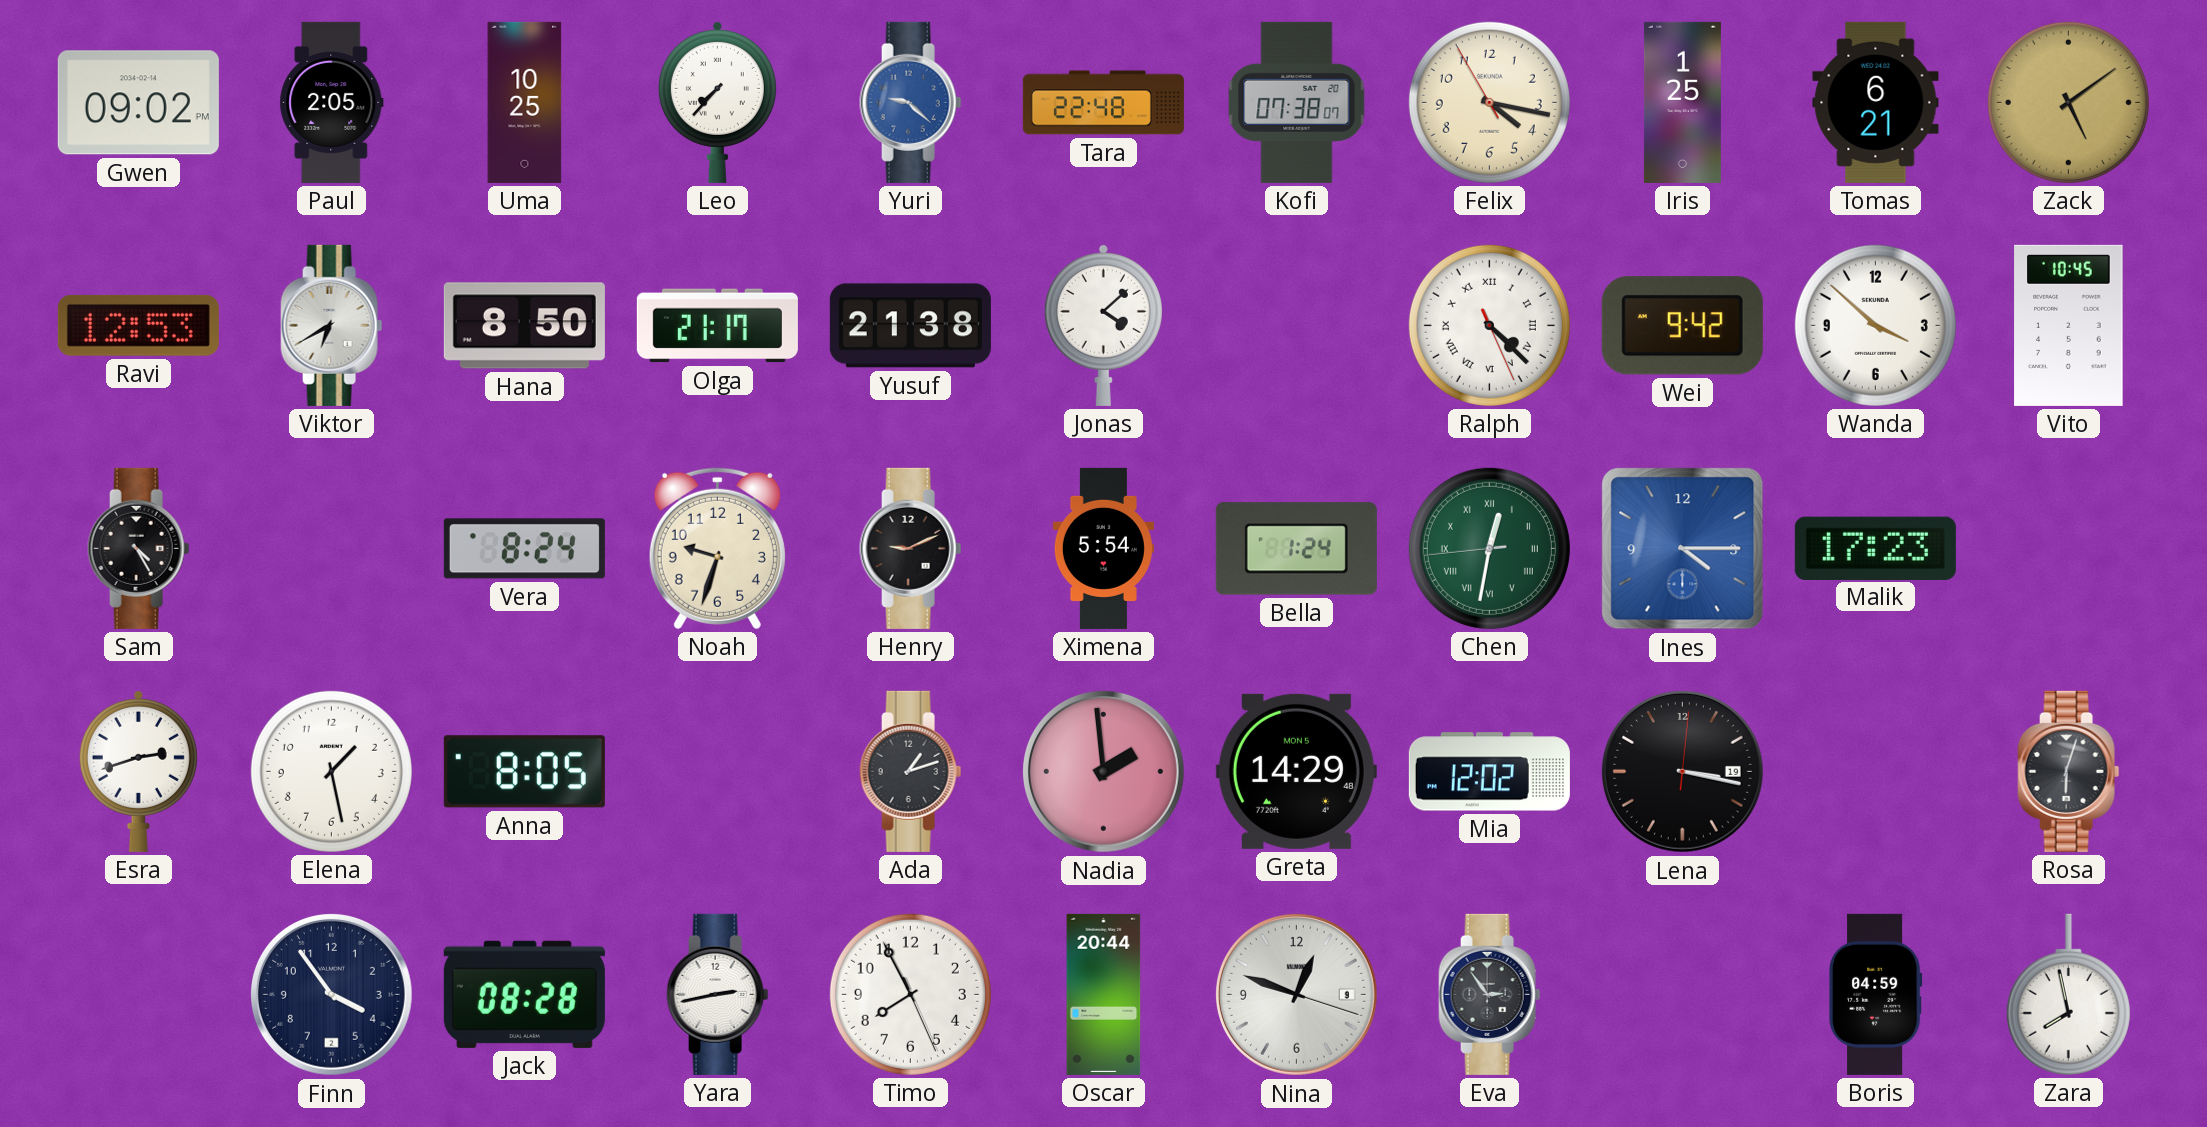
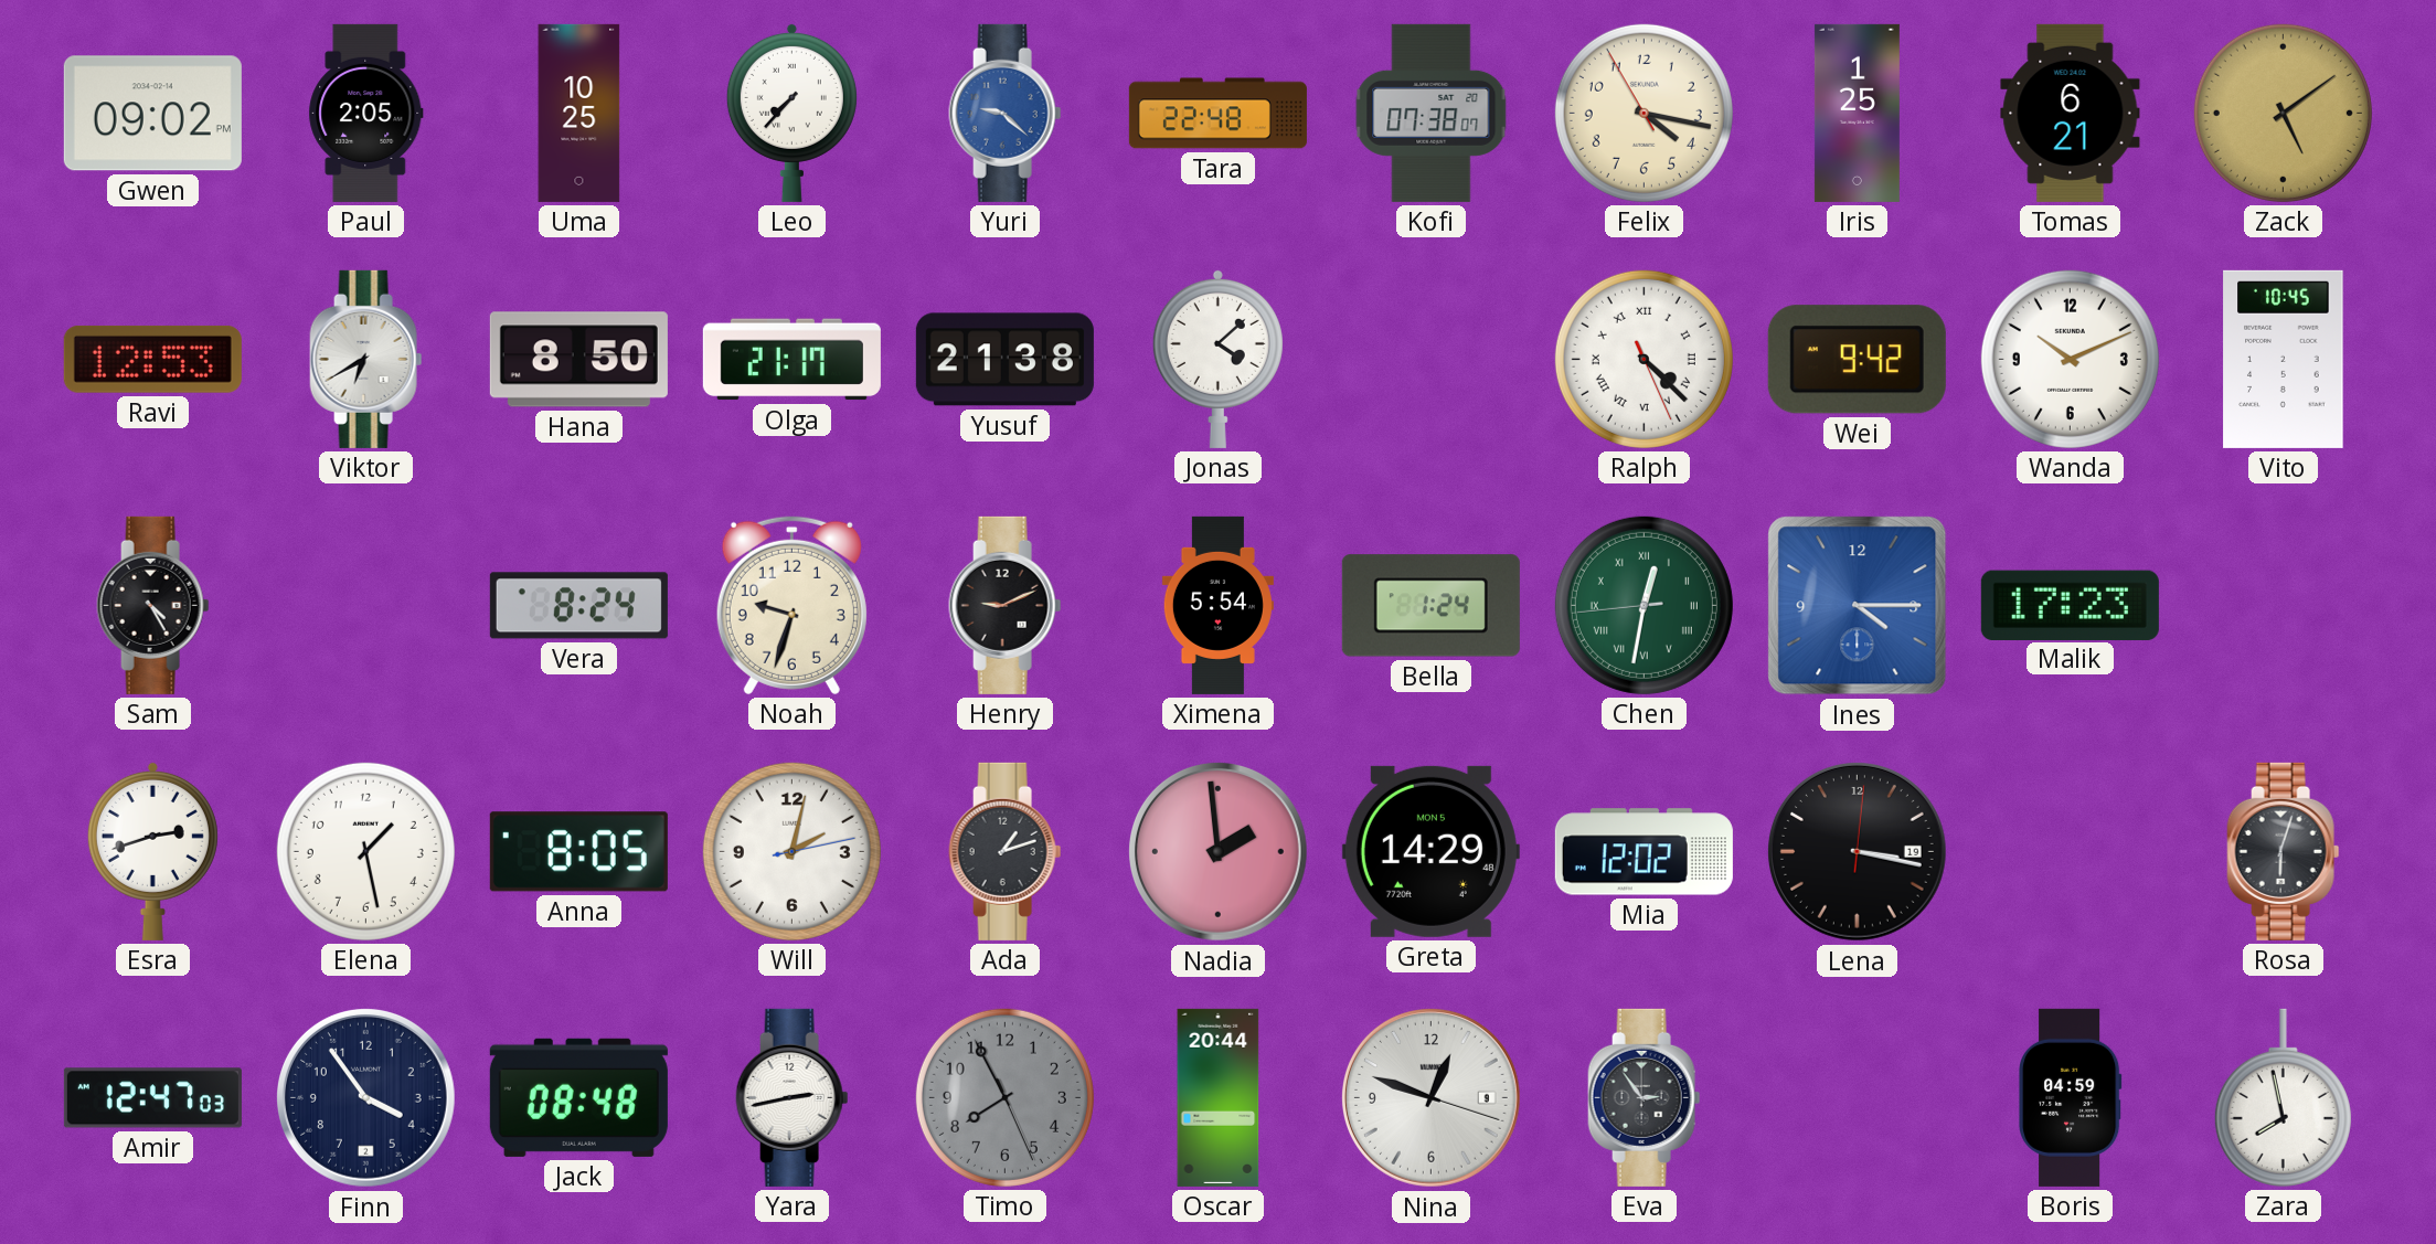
Wanda: 3:52 -> 10:11 (2070, 359)
Will: none -> 2:02 (791, 851)
Amir: none -> 12:47 (152, 1098)
Jack: 08:28 -> 08:48 (578, 1097)
Timo dial: white -> grey (1004, 1097)
